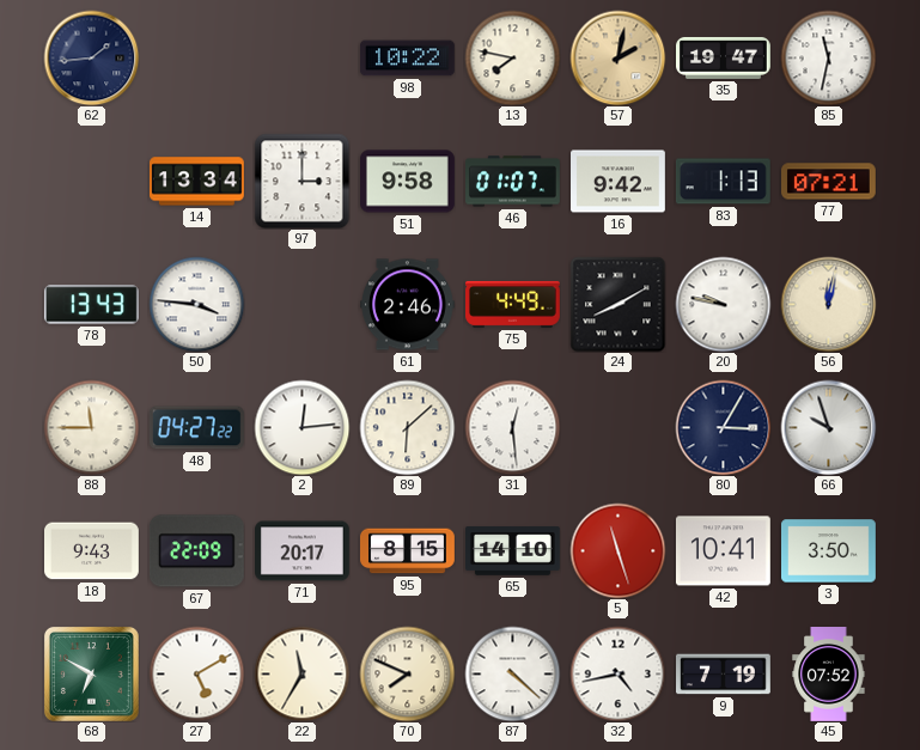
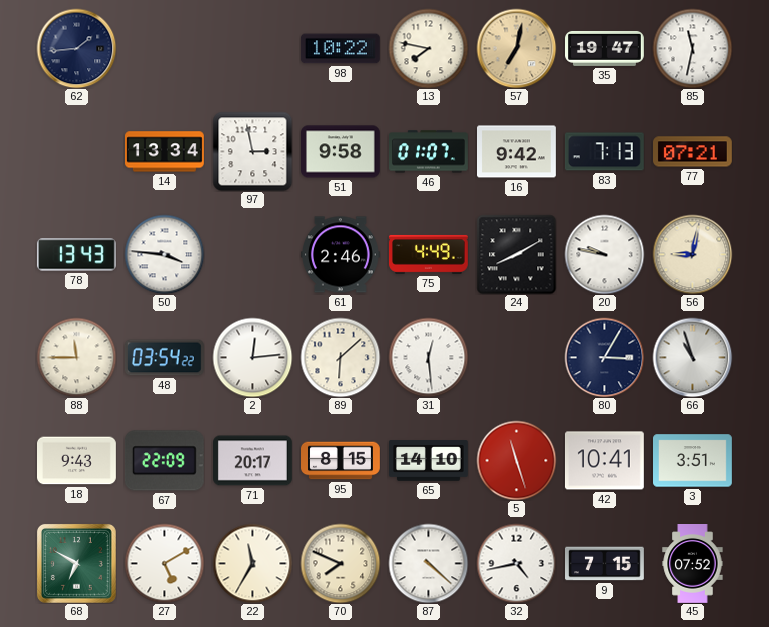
57: 2:02 -> 7:02 (516, 48)
97: 3:00 -> 2:58 (252, 151)
83: 1:13 -> 7:13 (604, 152)
56: 12:02 -> 9:02 (692, 254)
48: 04:27 -> 03:54 (164, 358)
66: 9:57 -> 10:57 (692, 357)
3: 3:50 -> 3:51 (693, 461)
9: 7:19 -> 7:15 (605, 564)
